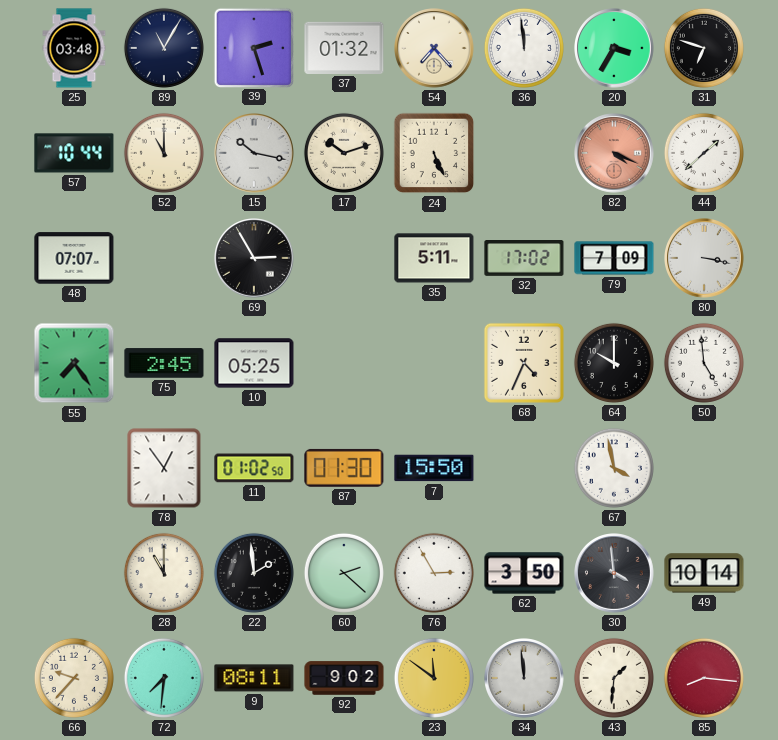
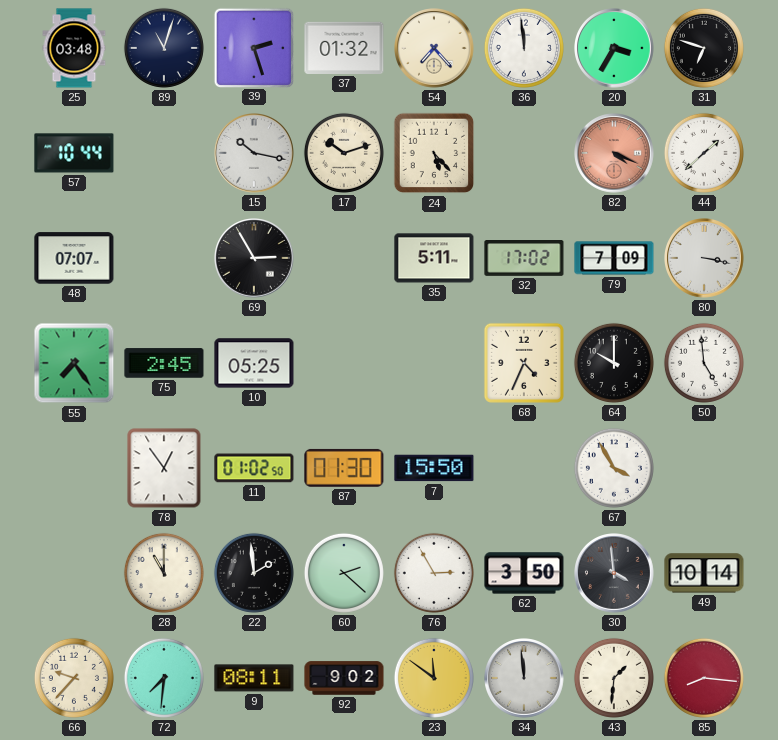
89: 11:05 -> 11:03 (164, 48)
52: 11:00 -> none (164, 153)
24: 5:26 -> 5:23 (434, 153)
67: 3:58 -> 3:55 (614, 468)
